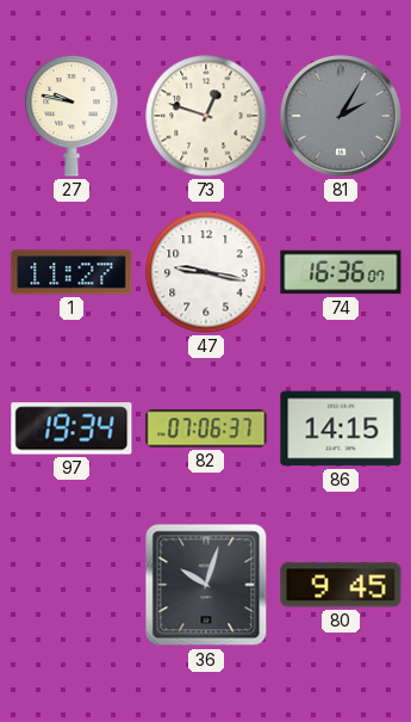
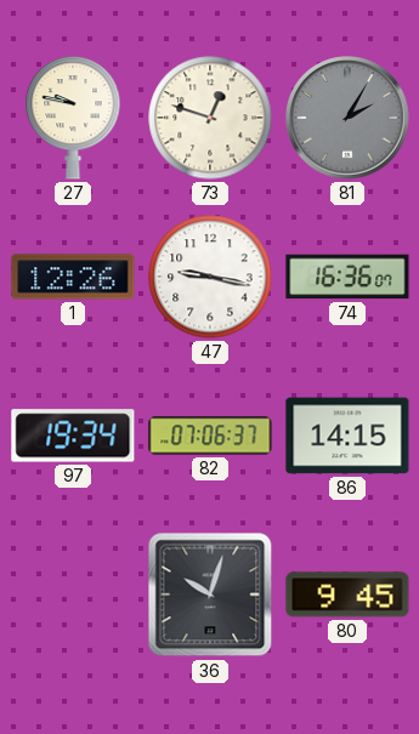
1: 11:27 -> 12:26 (73, 277)
